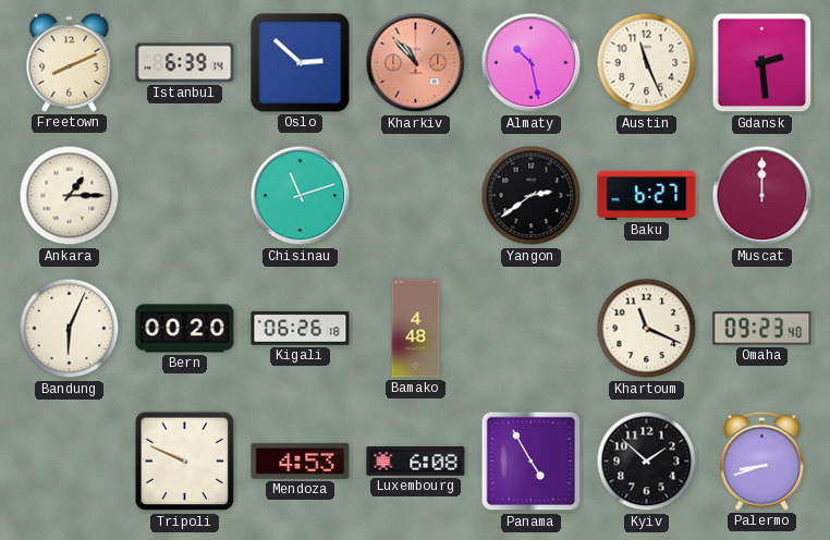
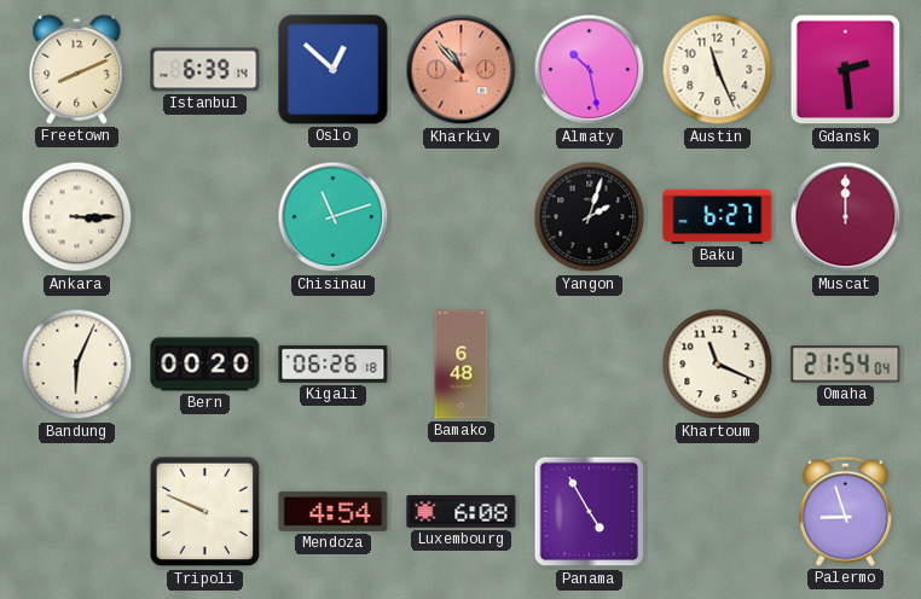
Oslo: 2:52 -> 12:52 (334, 70)
Ankara: 1:15 -> 3:15 (77, 217)
Yangon: 2:39 -> 2:03 (590, 217)
Bamako: 4:48 -> 6:48 (462, 365)
Omaha: 09:23 -> 21:54 (846, 365)
Mendoza: 4:53 -> 4:54 (334, 511)
Kyiv: 1:52 -> none (647, 462)
Palermo: 8:42 -> 8:57 (846, 511)
